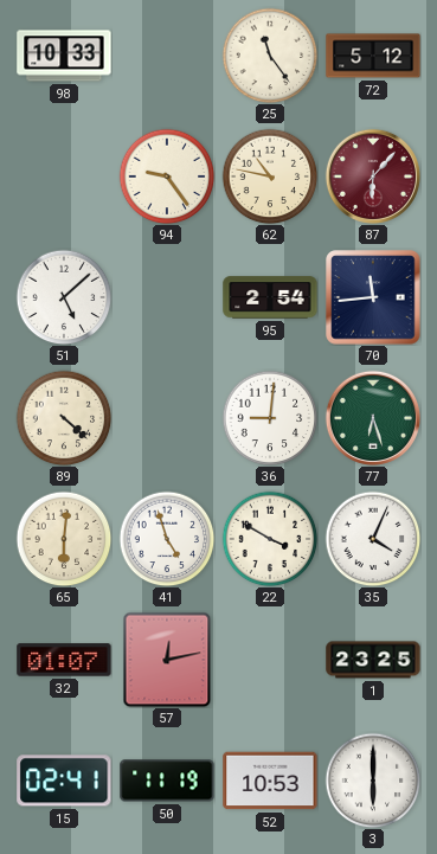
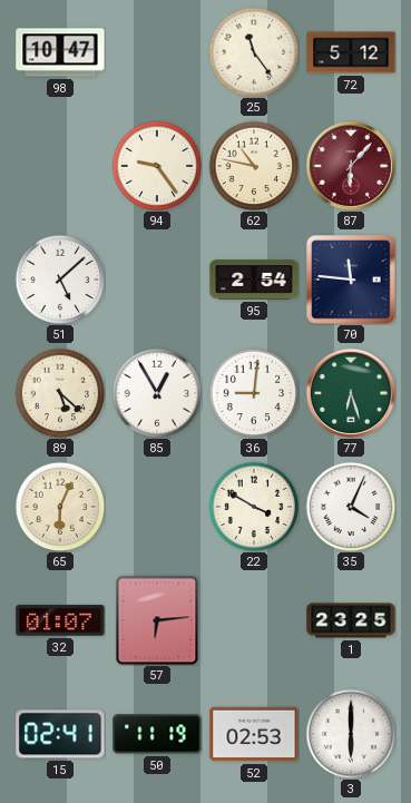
98: 10:33 -> 10:47 (60, 52)
70: 11:44 -> 11:46 (351, 280)
89: 4:22 -> 5:22 (60, 393)
85: none -> 12:55 (157, 393)
65: 6:01 -> 6:04 (60, 507)
41: 4:57 -> none (167, 539)
57: 12:13 -> 6:14 (157, 620)
52: 10:53 -> 02:53 (254, 734)
